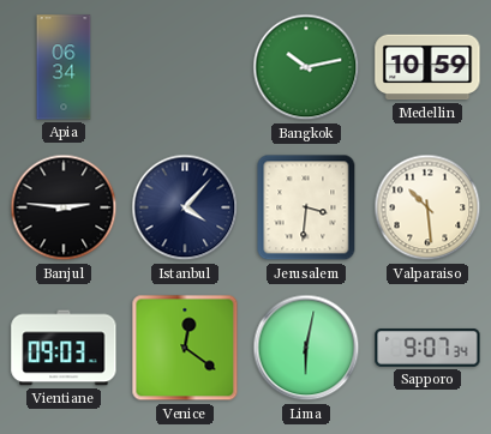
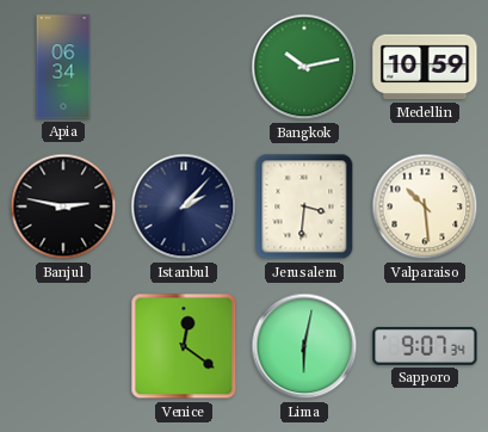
Banjul: 2:46 -> 2:47 (63, 206)
Istanbul: 4:07 -> 2:07 (184, 206)
Vientiane: 09:03 -> none (64, 348)
